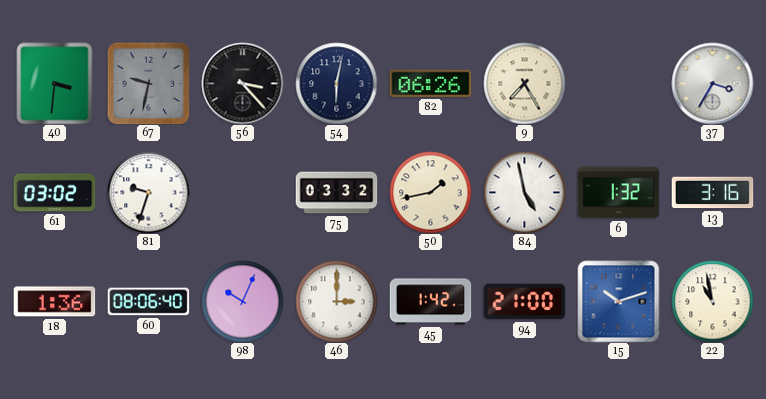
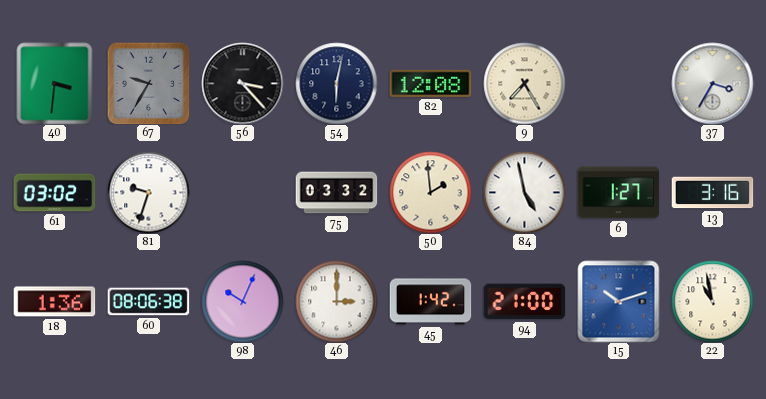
67: 9:32 -> 9:35 (148, 83)
82: 06:26 -> 12:08 (430, 83)
50: 1:43 -> 1:59 (430, 192)
6: 1:32 -> 1:27 (618, 193)
60: 08:06:40 -> 08:06:38 (148, 302)
